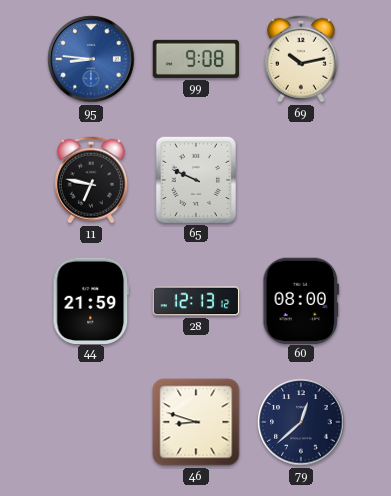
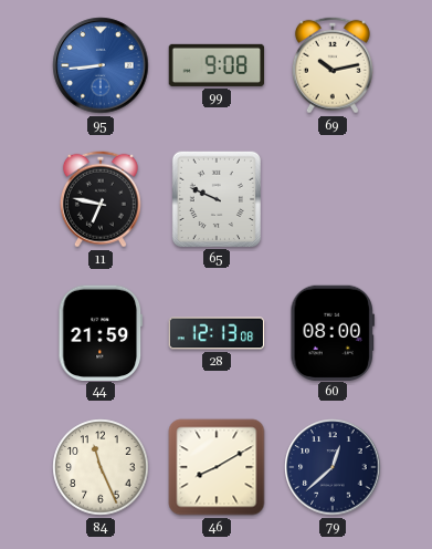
95: 8:46 -> 8:44 (101, 65)
28: 12:13:12 -> 12:13:08 (217, 333)
84: none -> 11:26 (101, 467)
46: 8:48 -> 8:10 (217, 467)
